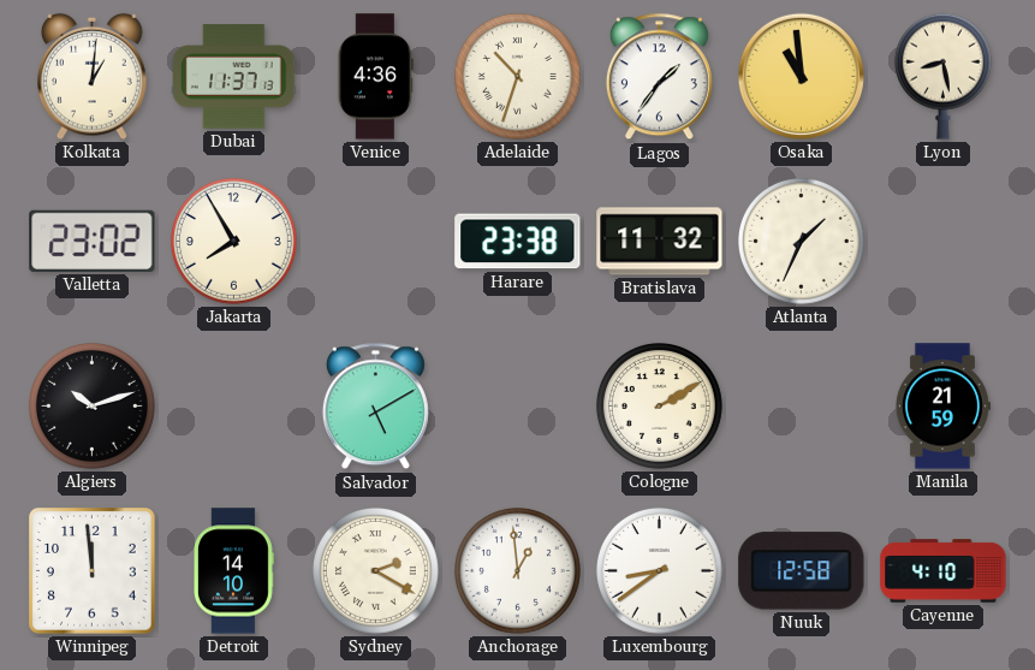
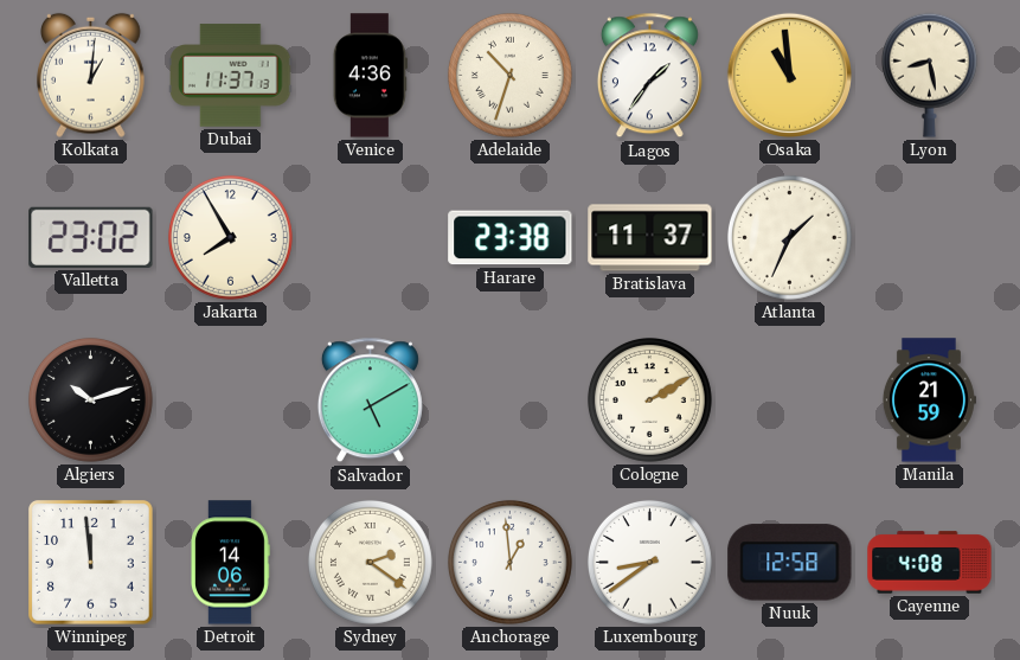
Bratislava: 11:32 -> 11:37 (650, 238)
Detroit: 14:10 -> 14:06 (231, 563)
Sydney: 2:20 -> 2:21 (370, 562)
Cayenne: 4:10 -> 4:08 (930, 563)
